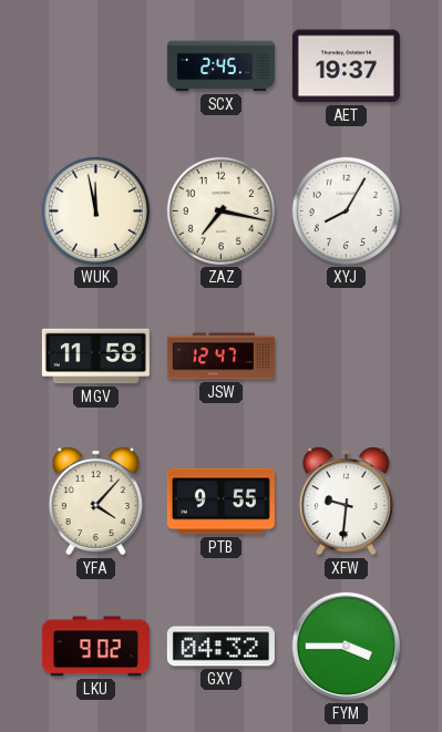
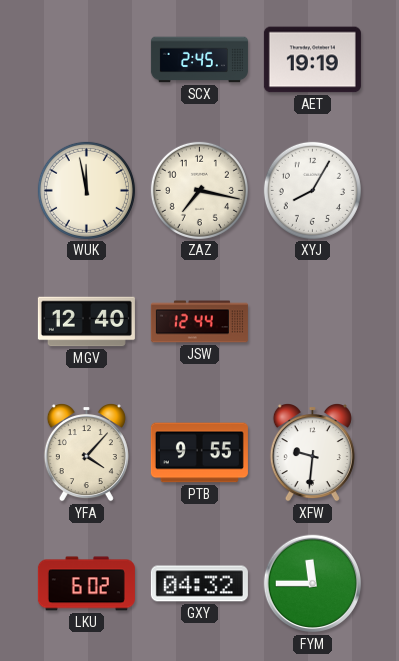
AET: 19:37 -> 19:19 (312, 60)
MGV: 11:58 -> 12:40 (86, 322)
JSW: 12:47 -> 12:44 (199, 322)
LKU: 9:02 -> 6:02 (86, 584)
FYM: 3:45 -> 11:45 (313, 584)
